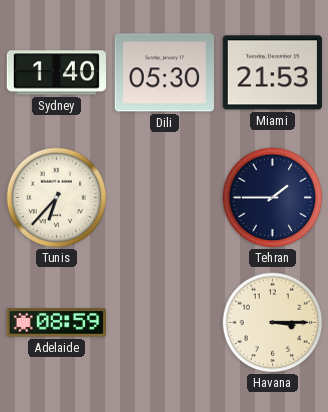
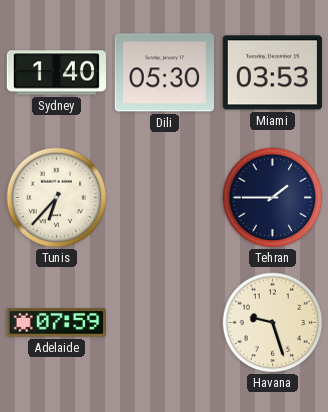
Miami: 21:53 -> 03:53 (272, 73)
Adelaide: 08:59 -> 07:59 (56, 323)
Havana: 3:15 -> 9:27 (273, 323)
